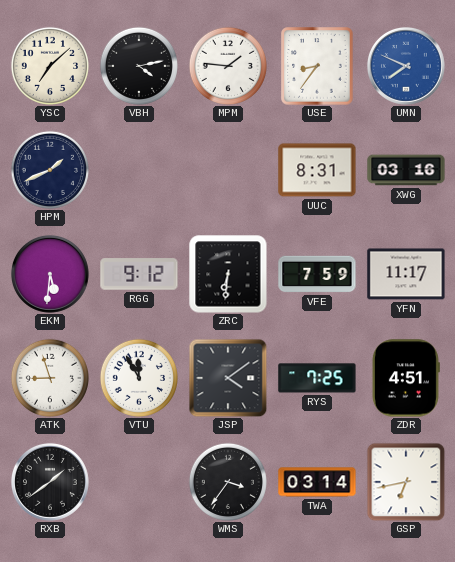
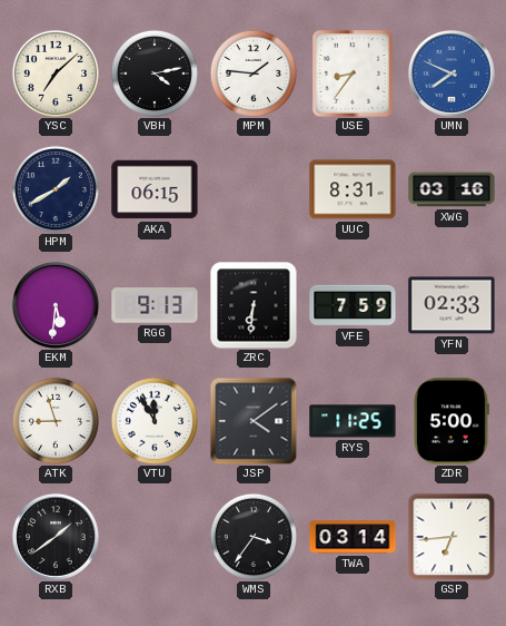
HPM: 1:41 -> 1:40 (56, 189)
AKA: none -> 06:15 (155, 189)
RGG: 9:12 -> 9:13 (155, 305)
YFN: 11:17 -> 02:33 (452, 305)
RYS: 7:25 -> 11:25 (353, 421)
ZDR: 4:51 -> 5:00 (452, 421)
GSP: 6:43 -> 6:44 (452, 537)
